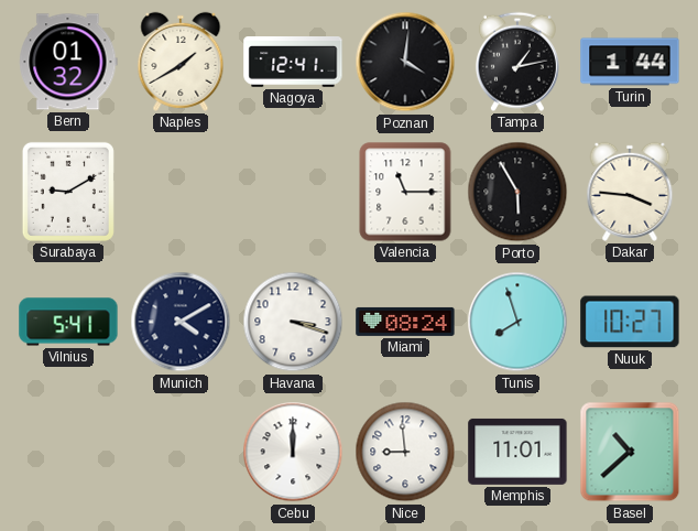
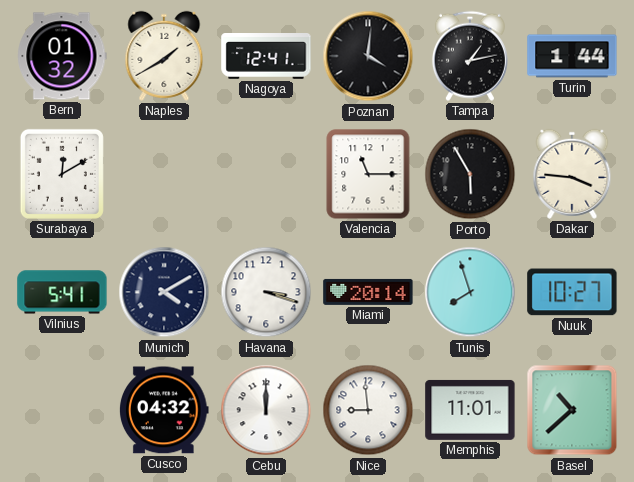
Surabaya: 9:10 -> 12:10 (62, 174)
Miami: 08:24 -> 20:14 (368, 292)
Cusco: none -> 04:32 (165, 410)
